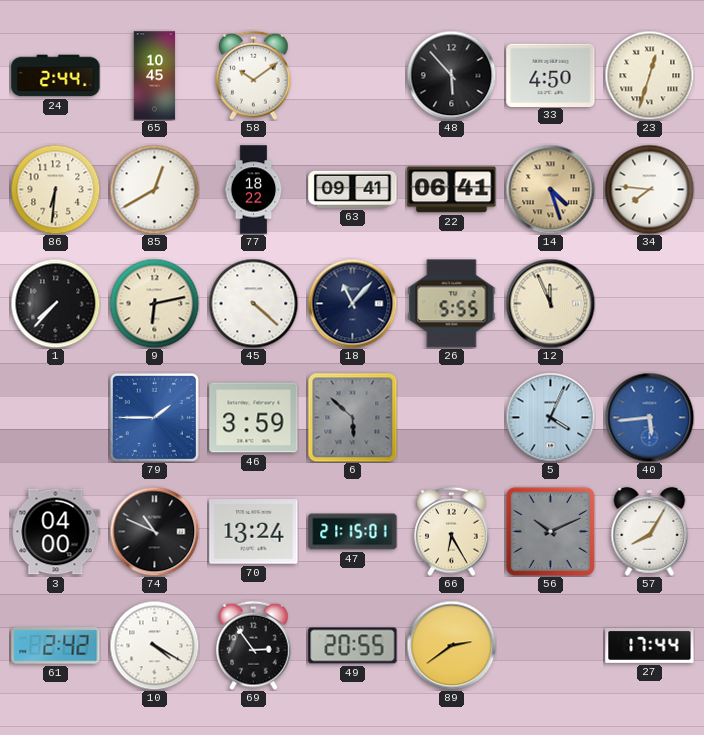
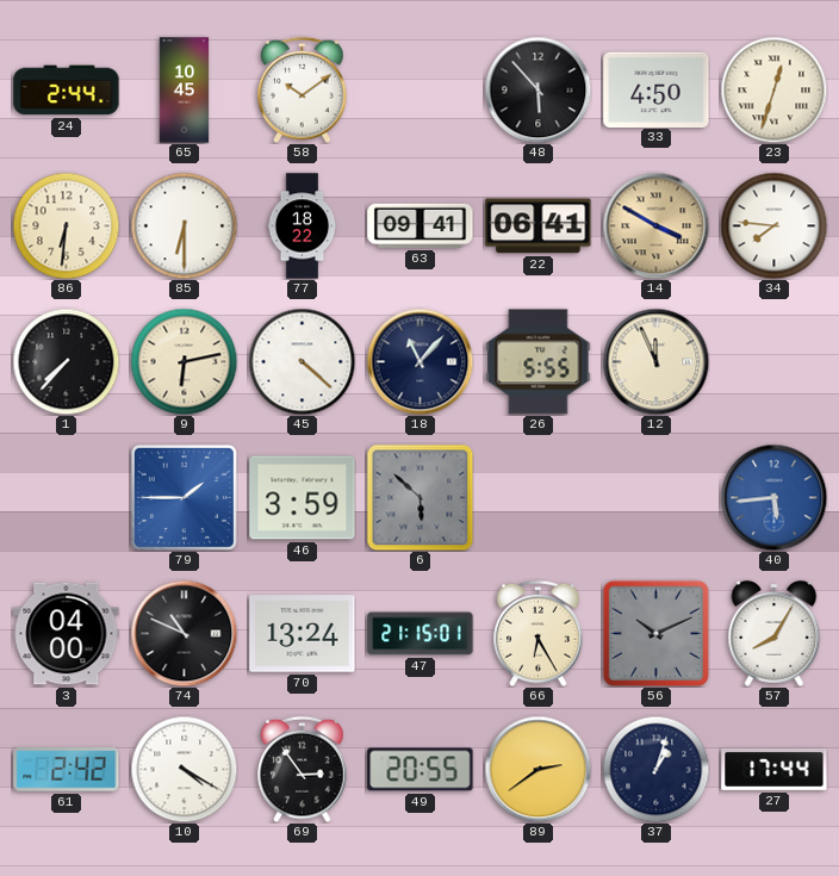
85: 12:40 -> 6:30 (184, 225)
14: 4:27 -> 3:50 (655, 225)
5: 4:04 -> none (550, 417)
37: none -> 1:03 (655, 769)
